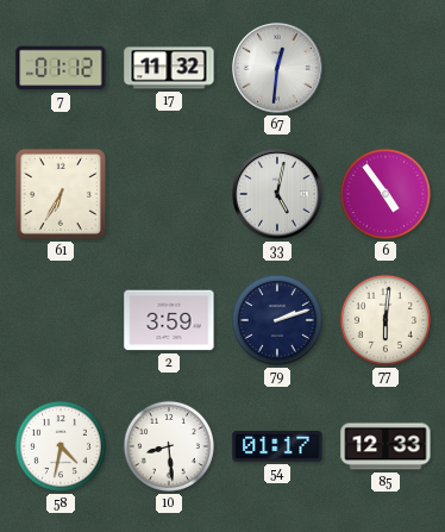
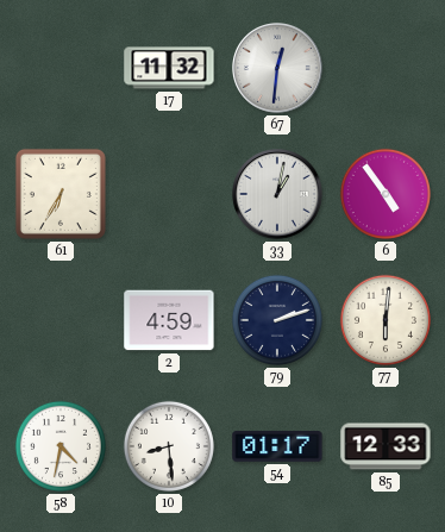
7: 01:12 -> none (61, 68)
33: 5:02 -> 1:02 (277, 194)
2: 3:59 -> 4:59 (169, 320)
